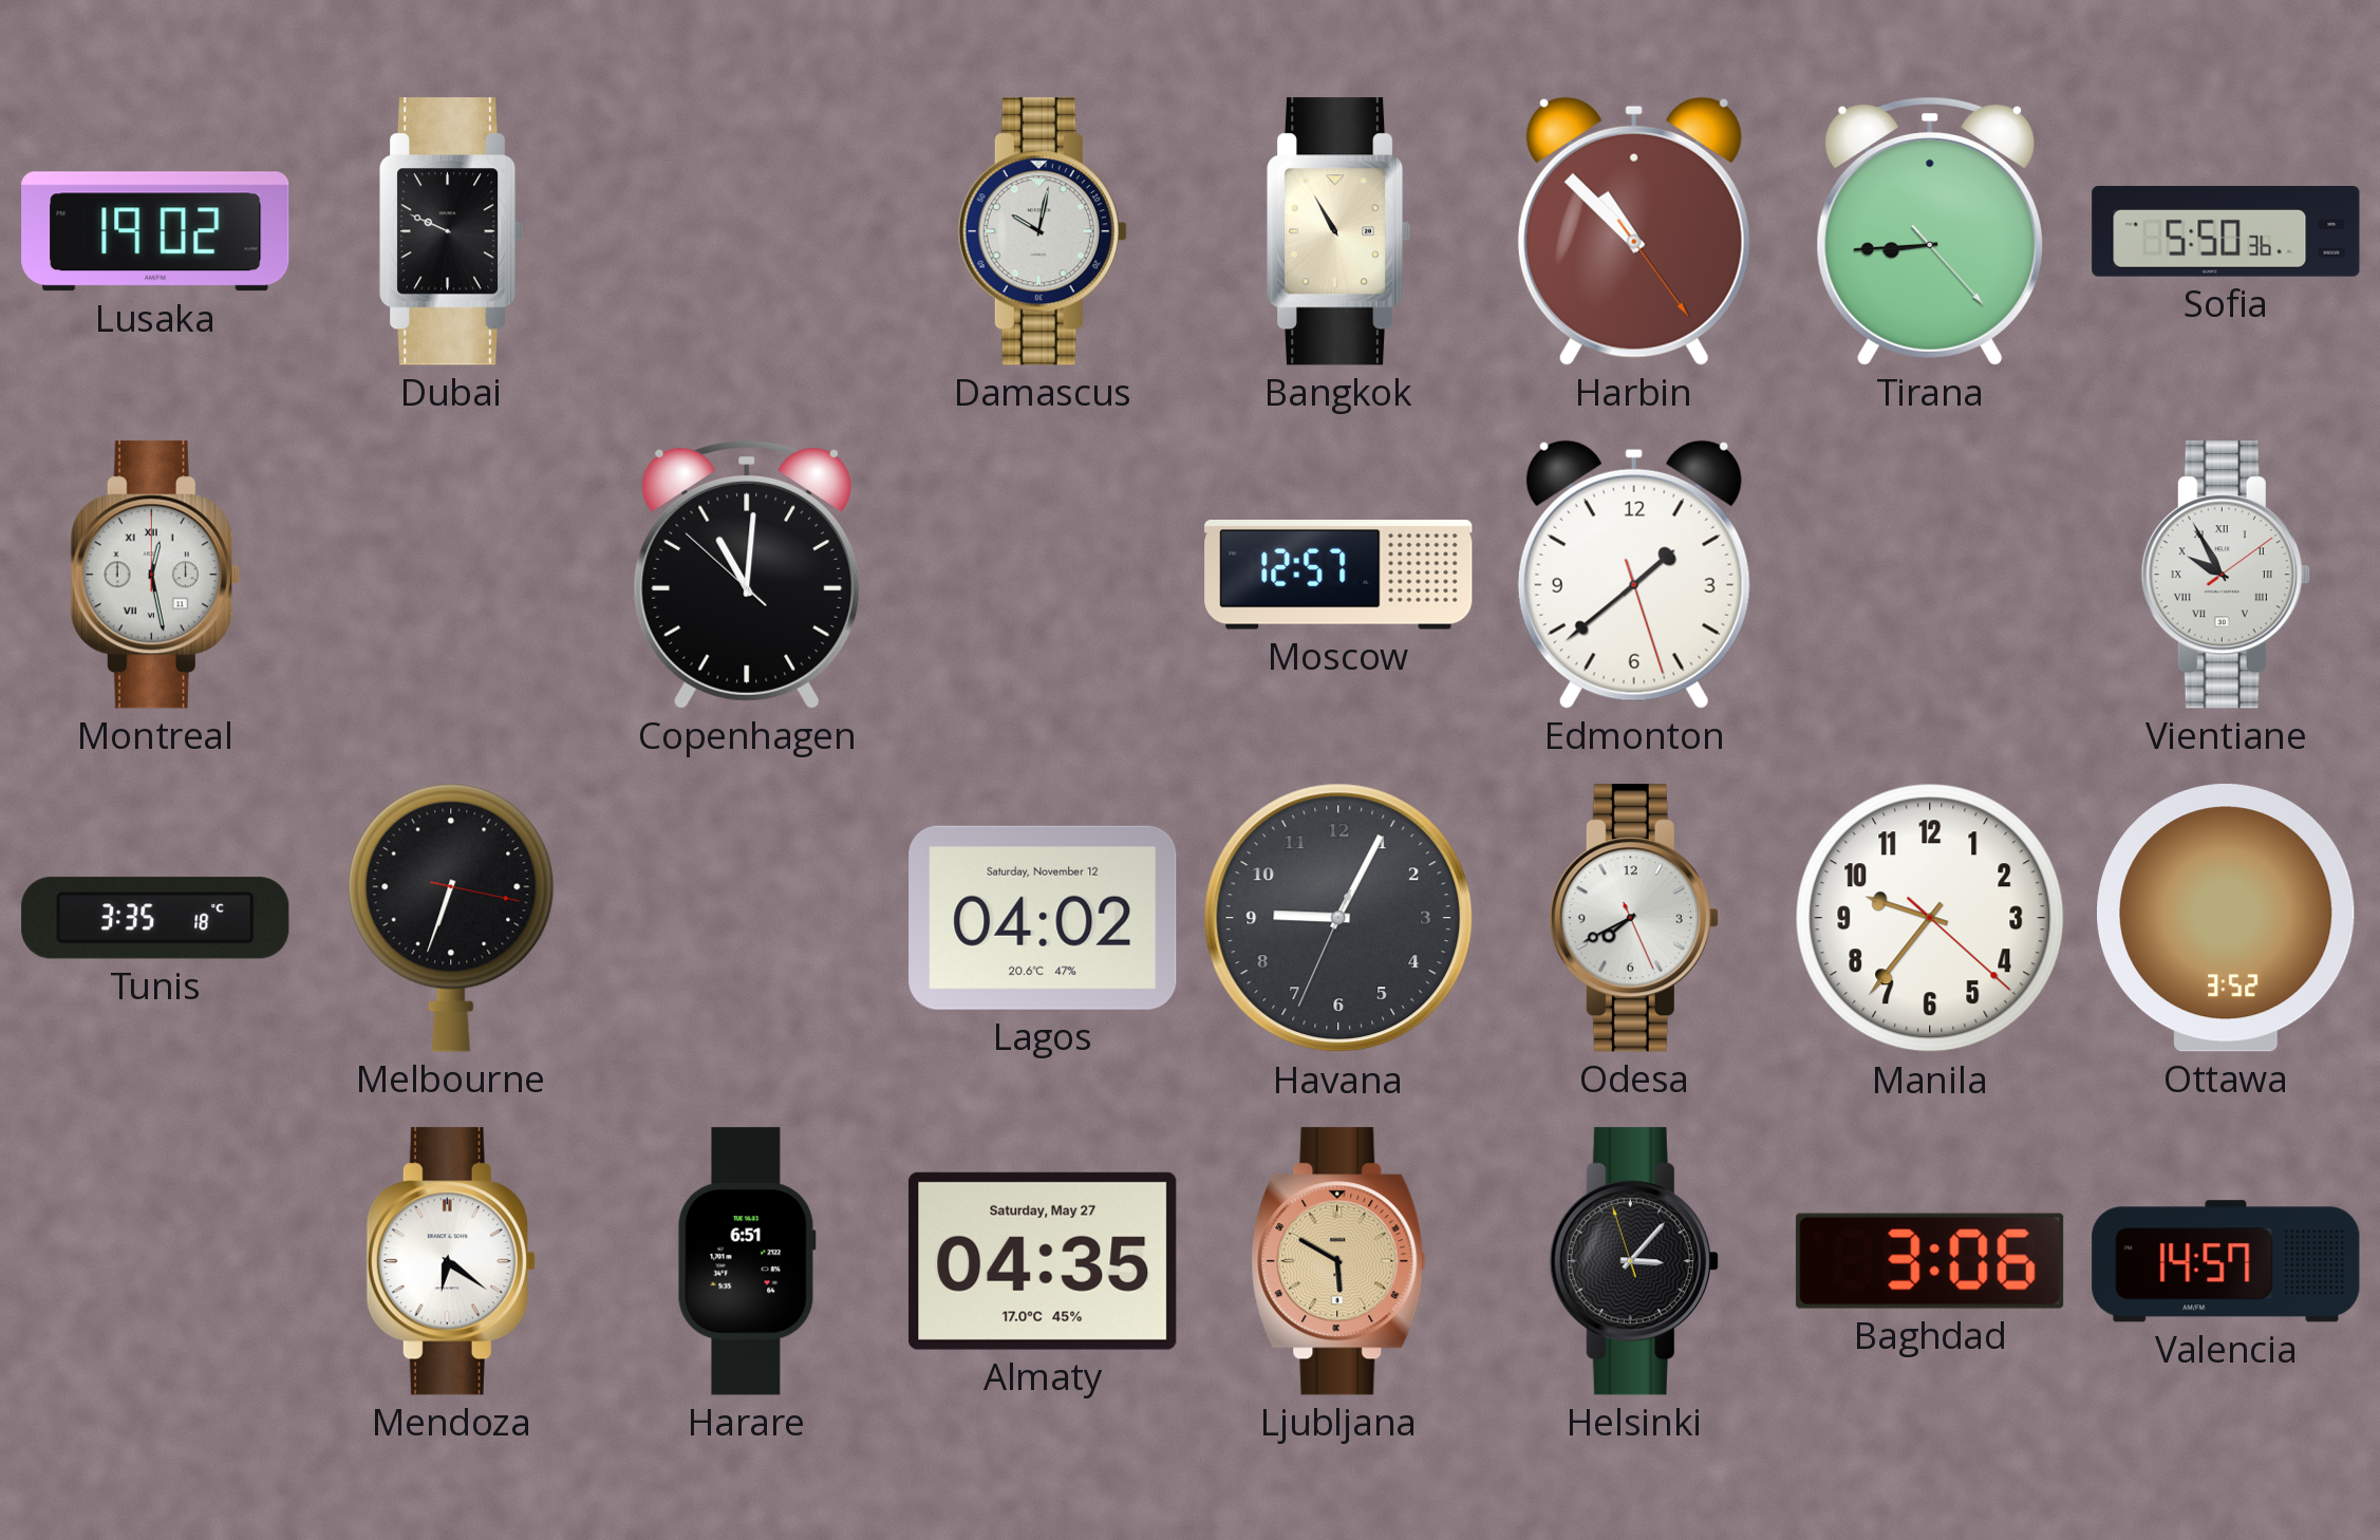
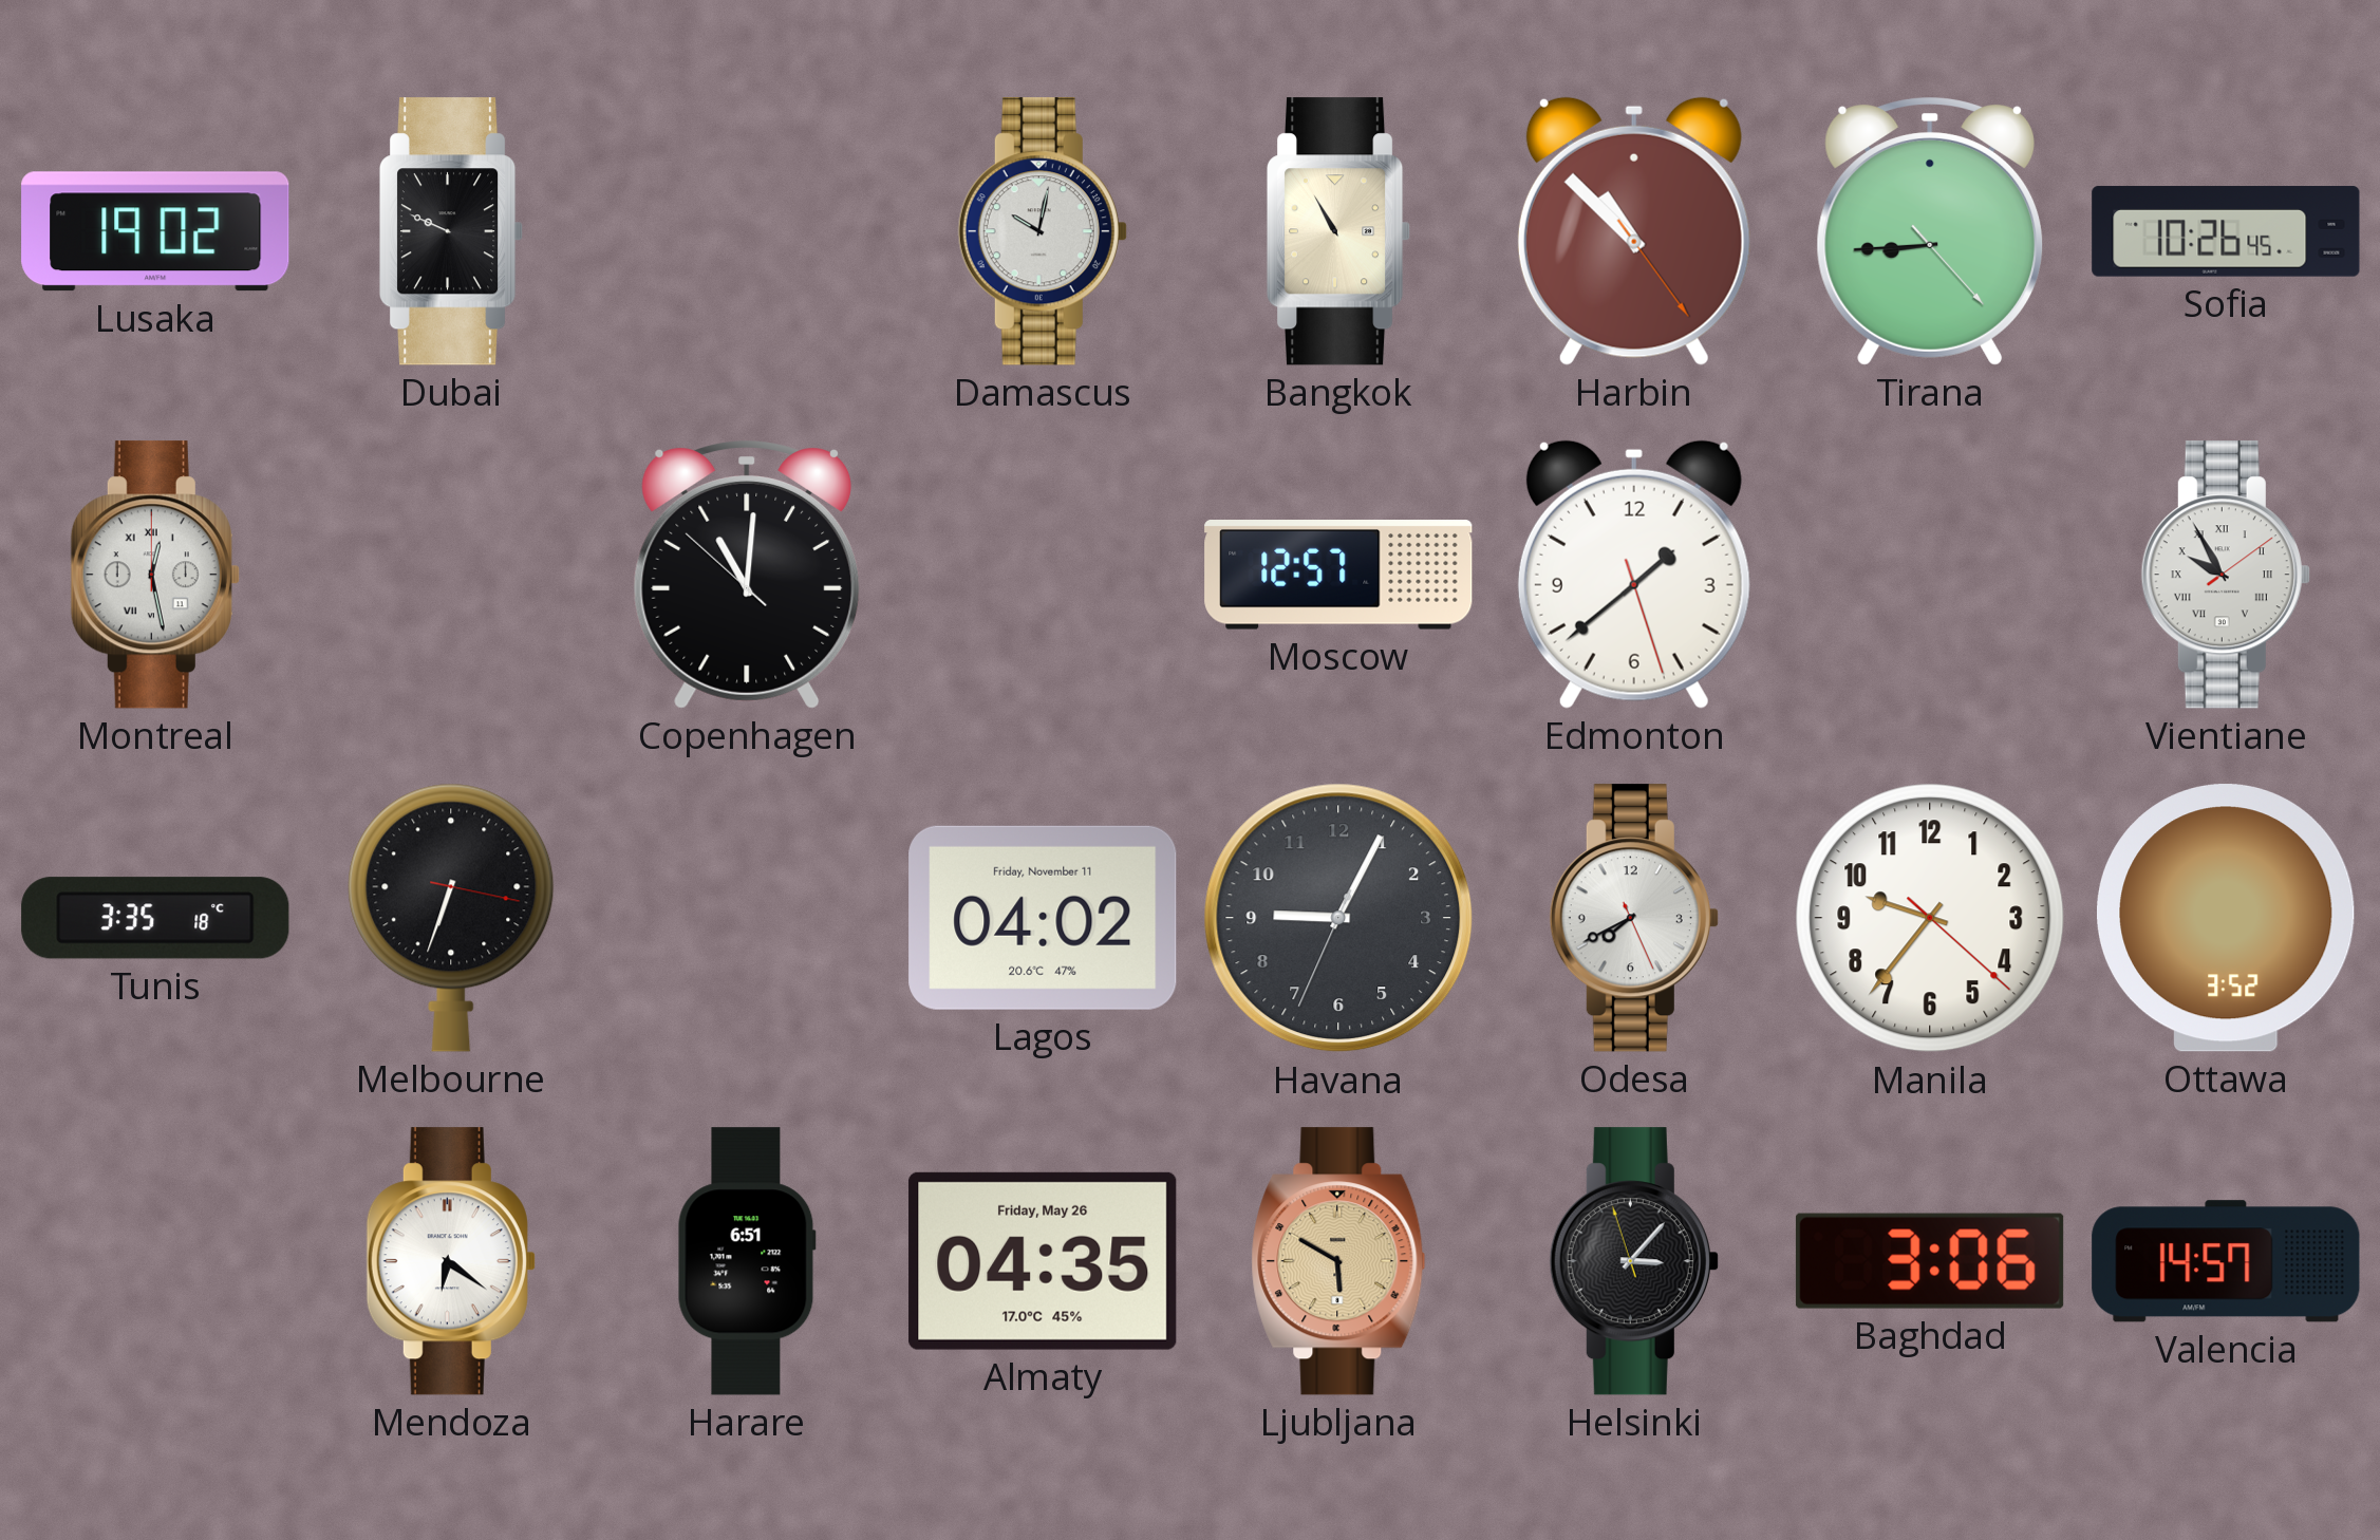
Sofia: 5:50 -> 10:26 (2226, 231)
Lagos date: Saturday, November 12 -> Friday, November 11 (1043, 918)
Almaty date: Saturday, May 27 -> Friday, May 26 (1043, 1261)
